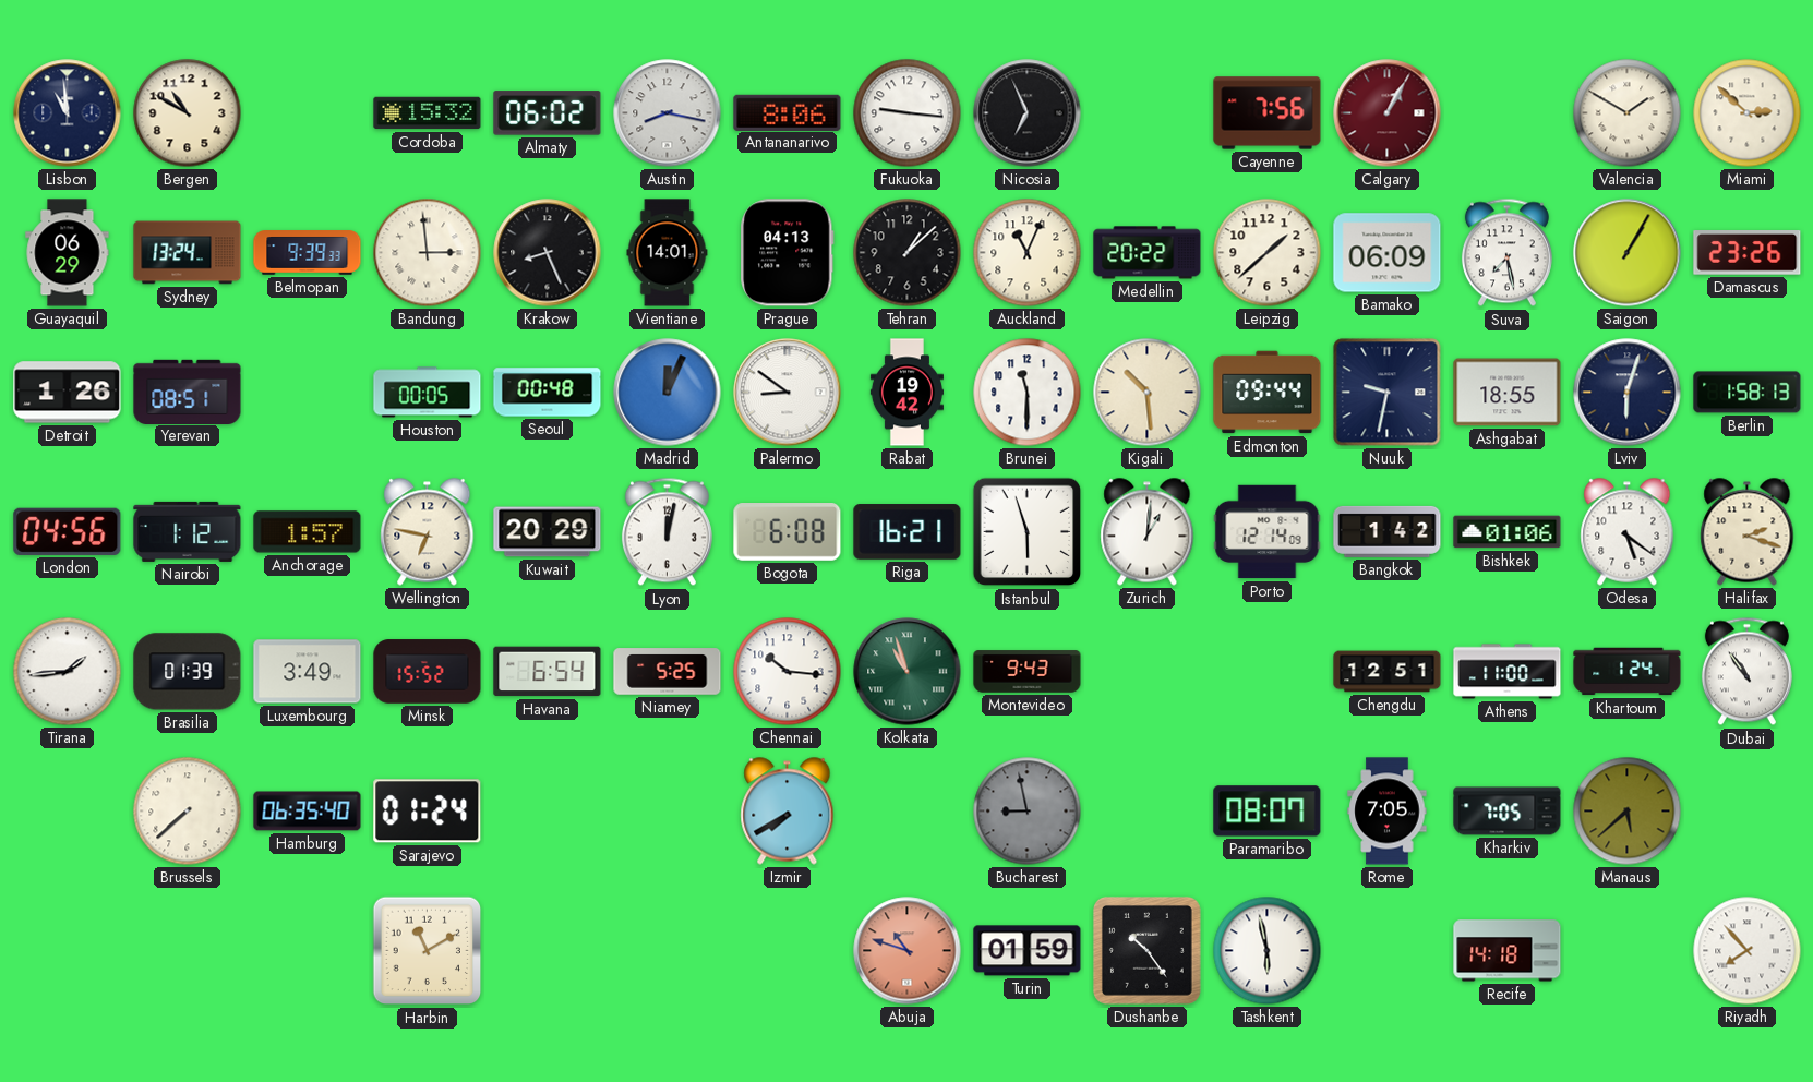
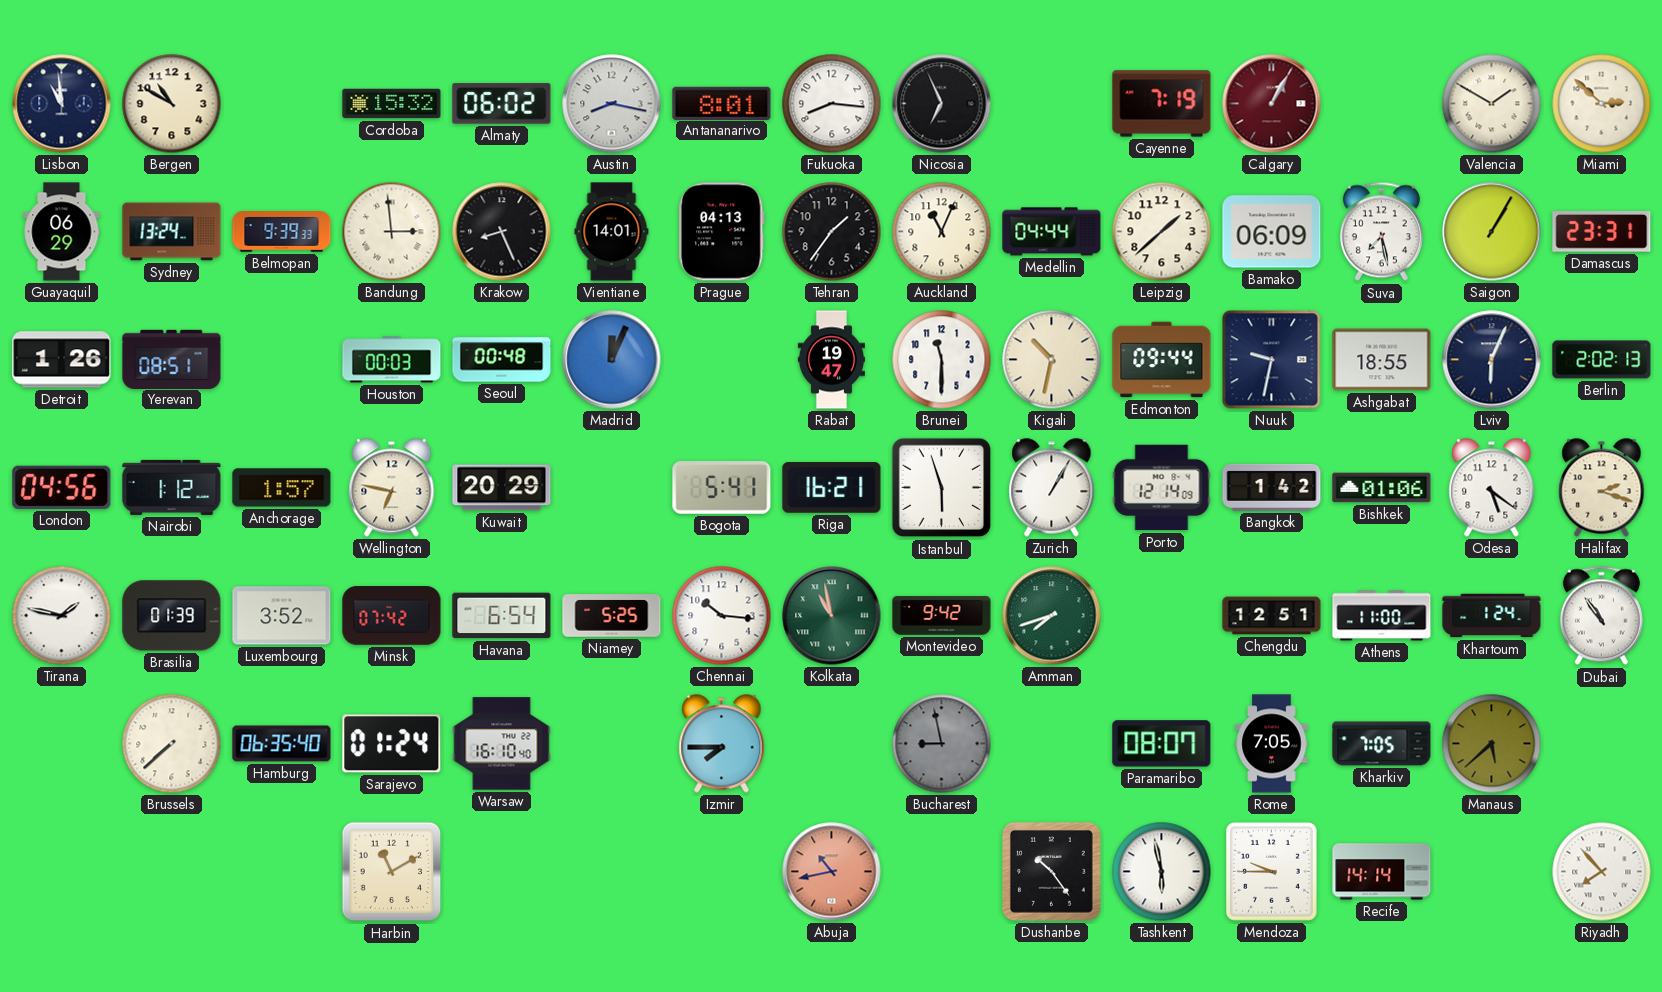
Antananarivo: 8:06 -> 8:01 (722, 103)
Fukuoka: 9:16 -> 8:16 (832, 104)
Cayenne: 7:56 -> 7:19 (1162, 104)
Tehran: 1:08 -> 1:36 (832, 232)
Medellin: 20:22 -> 04:44 (1052, 232)
Damascus: 23:26 -> 23:31 (1602, 232)
Houston: 00:05 -> 00:03 (392, 360)
Palermo: 8:51 -> none (788, 393)
Rabat: 19:42 -> 19:47 (831, 360)
Kigali: 10:29 -> 10:32 (1052, 360)
Lviv: 6:03 -> 6:04 (1492, 360)
Berlin: 1:58 -> 2:02 (1602, 360)
Lyon: 12:02 -> none (667, 532)
Bogota: 6:08 -> 5:41 (722, 488)
Zurich: 1:01 -> 1:05 (1052, 488)
Tirana: 1:44 -> 1:47 (62, 616)
Luxembourg: 3:49 -> 3:52 (282, 616)
Minsk: 15:52 -> 07:42 (392, 616)
Kolkata: 10:57 -> 10:58 (832, 616)
Montevideo: 9:43 -> 9:42 (942, 616)
Amman: none -> 7:42 (1052, 616)
Warsaw: none -> 16:10 (502, 744)
Izmir: 7:40 -> 7:45 (722, 744)
Abuja: 10:48 -> 10:43 (832, 872)
Turin: 01:59 -> none (1028, 951)
Mendoza: none -> 9:45 (1271, 872)
Recife: 14:18 -> 14:14 (1382, 872)
